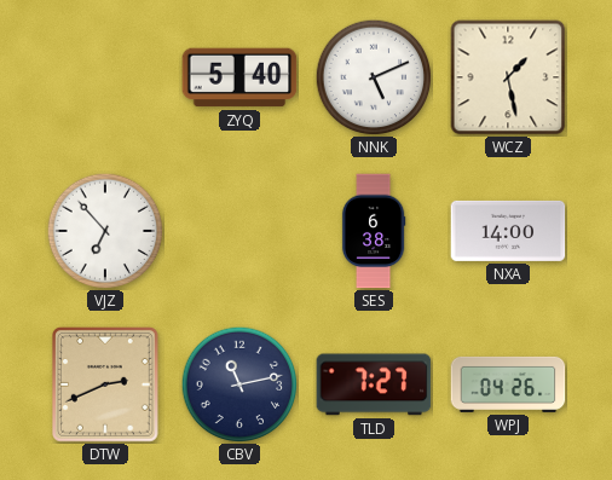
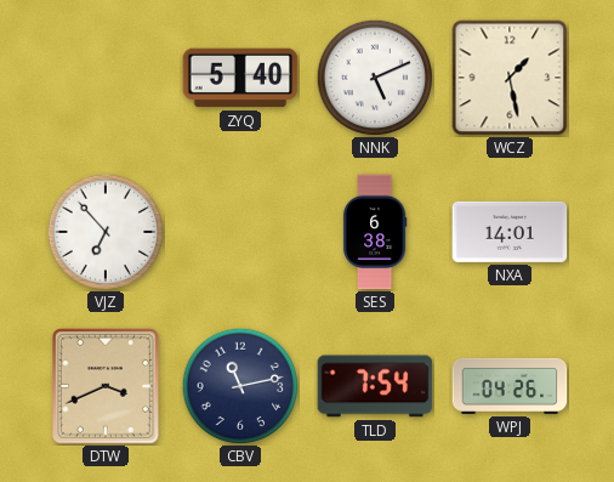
NXA: 14:00 -> 14:01 (510, 232)
DTW: 2:41 -> 3:41 (107, 386)
TLD: 7:27 -> 7:54 (375, 386)
